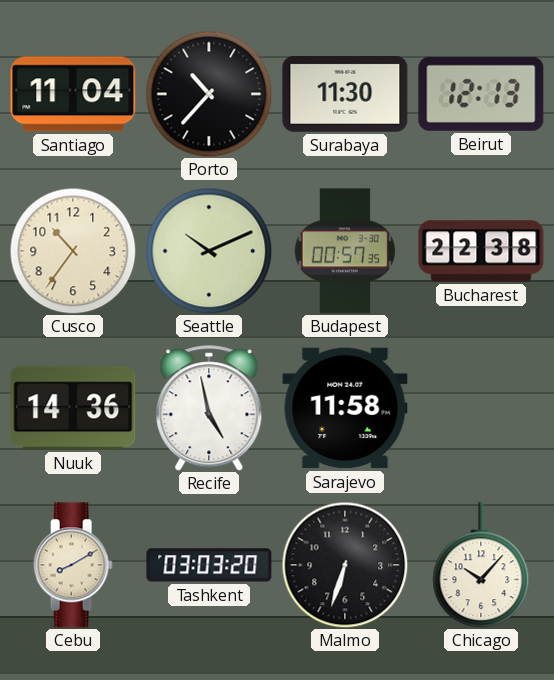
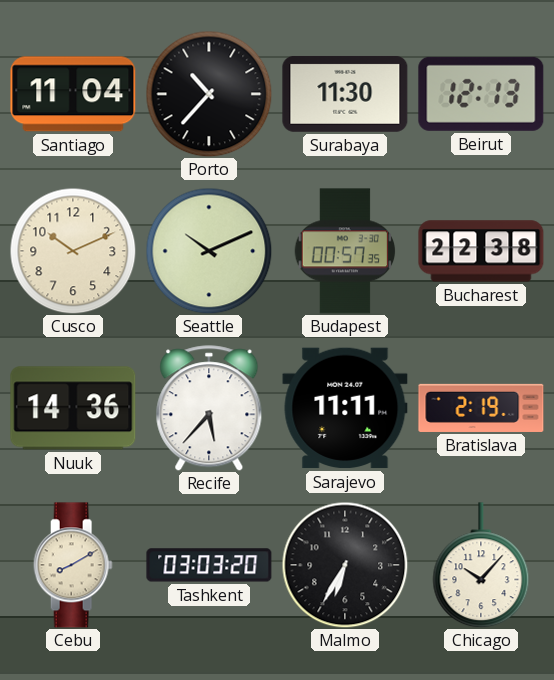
Cusco: 10:36 -> 10:11 (73, 251)
Recife: 4:58 -> 5:37 (209, 408)
Sarajevo: 11:58 -> 11:11 (345, 408)
Bratislava: none -> 2:19 (481, 408)
Malmo: 6:33 -> 6:35 (345, 565)
